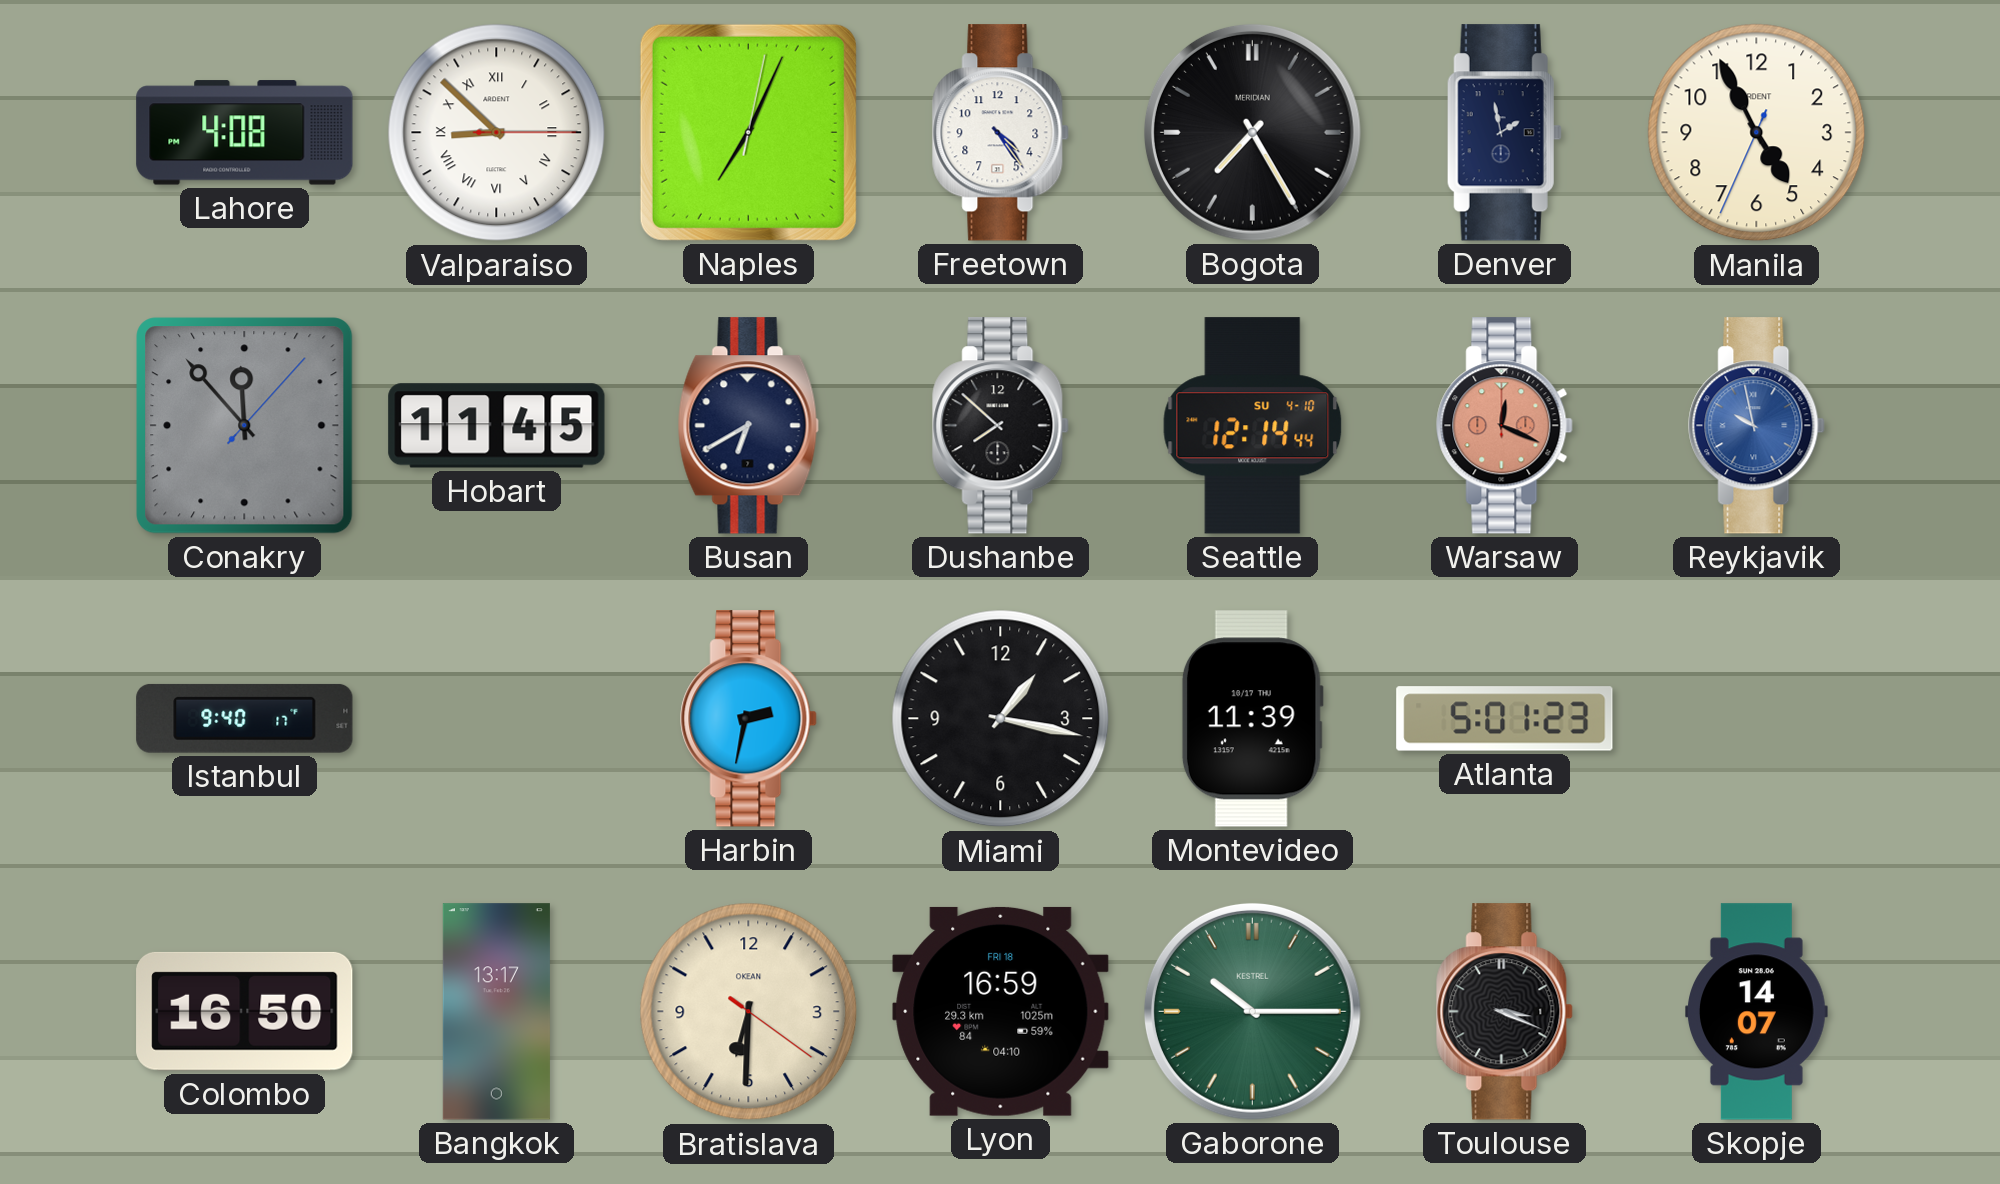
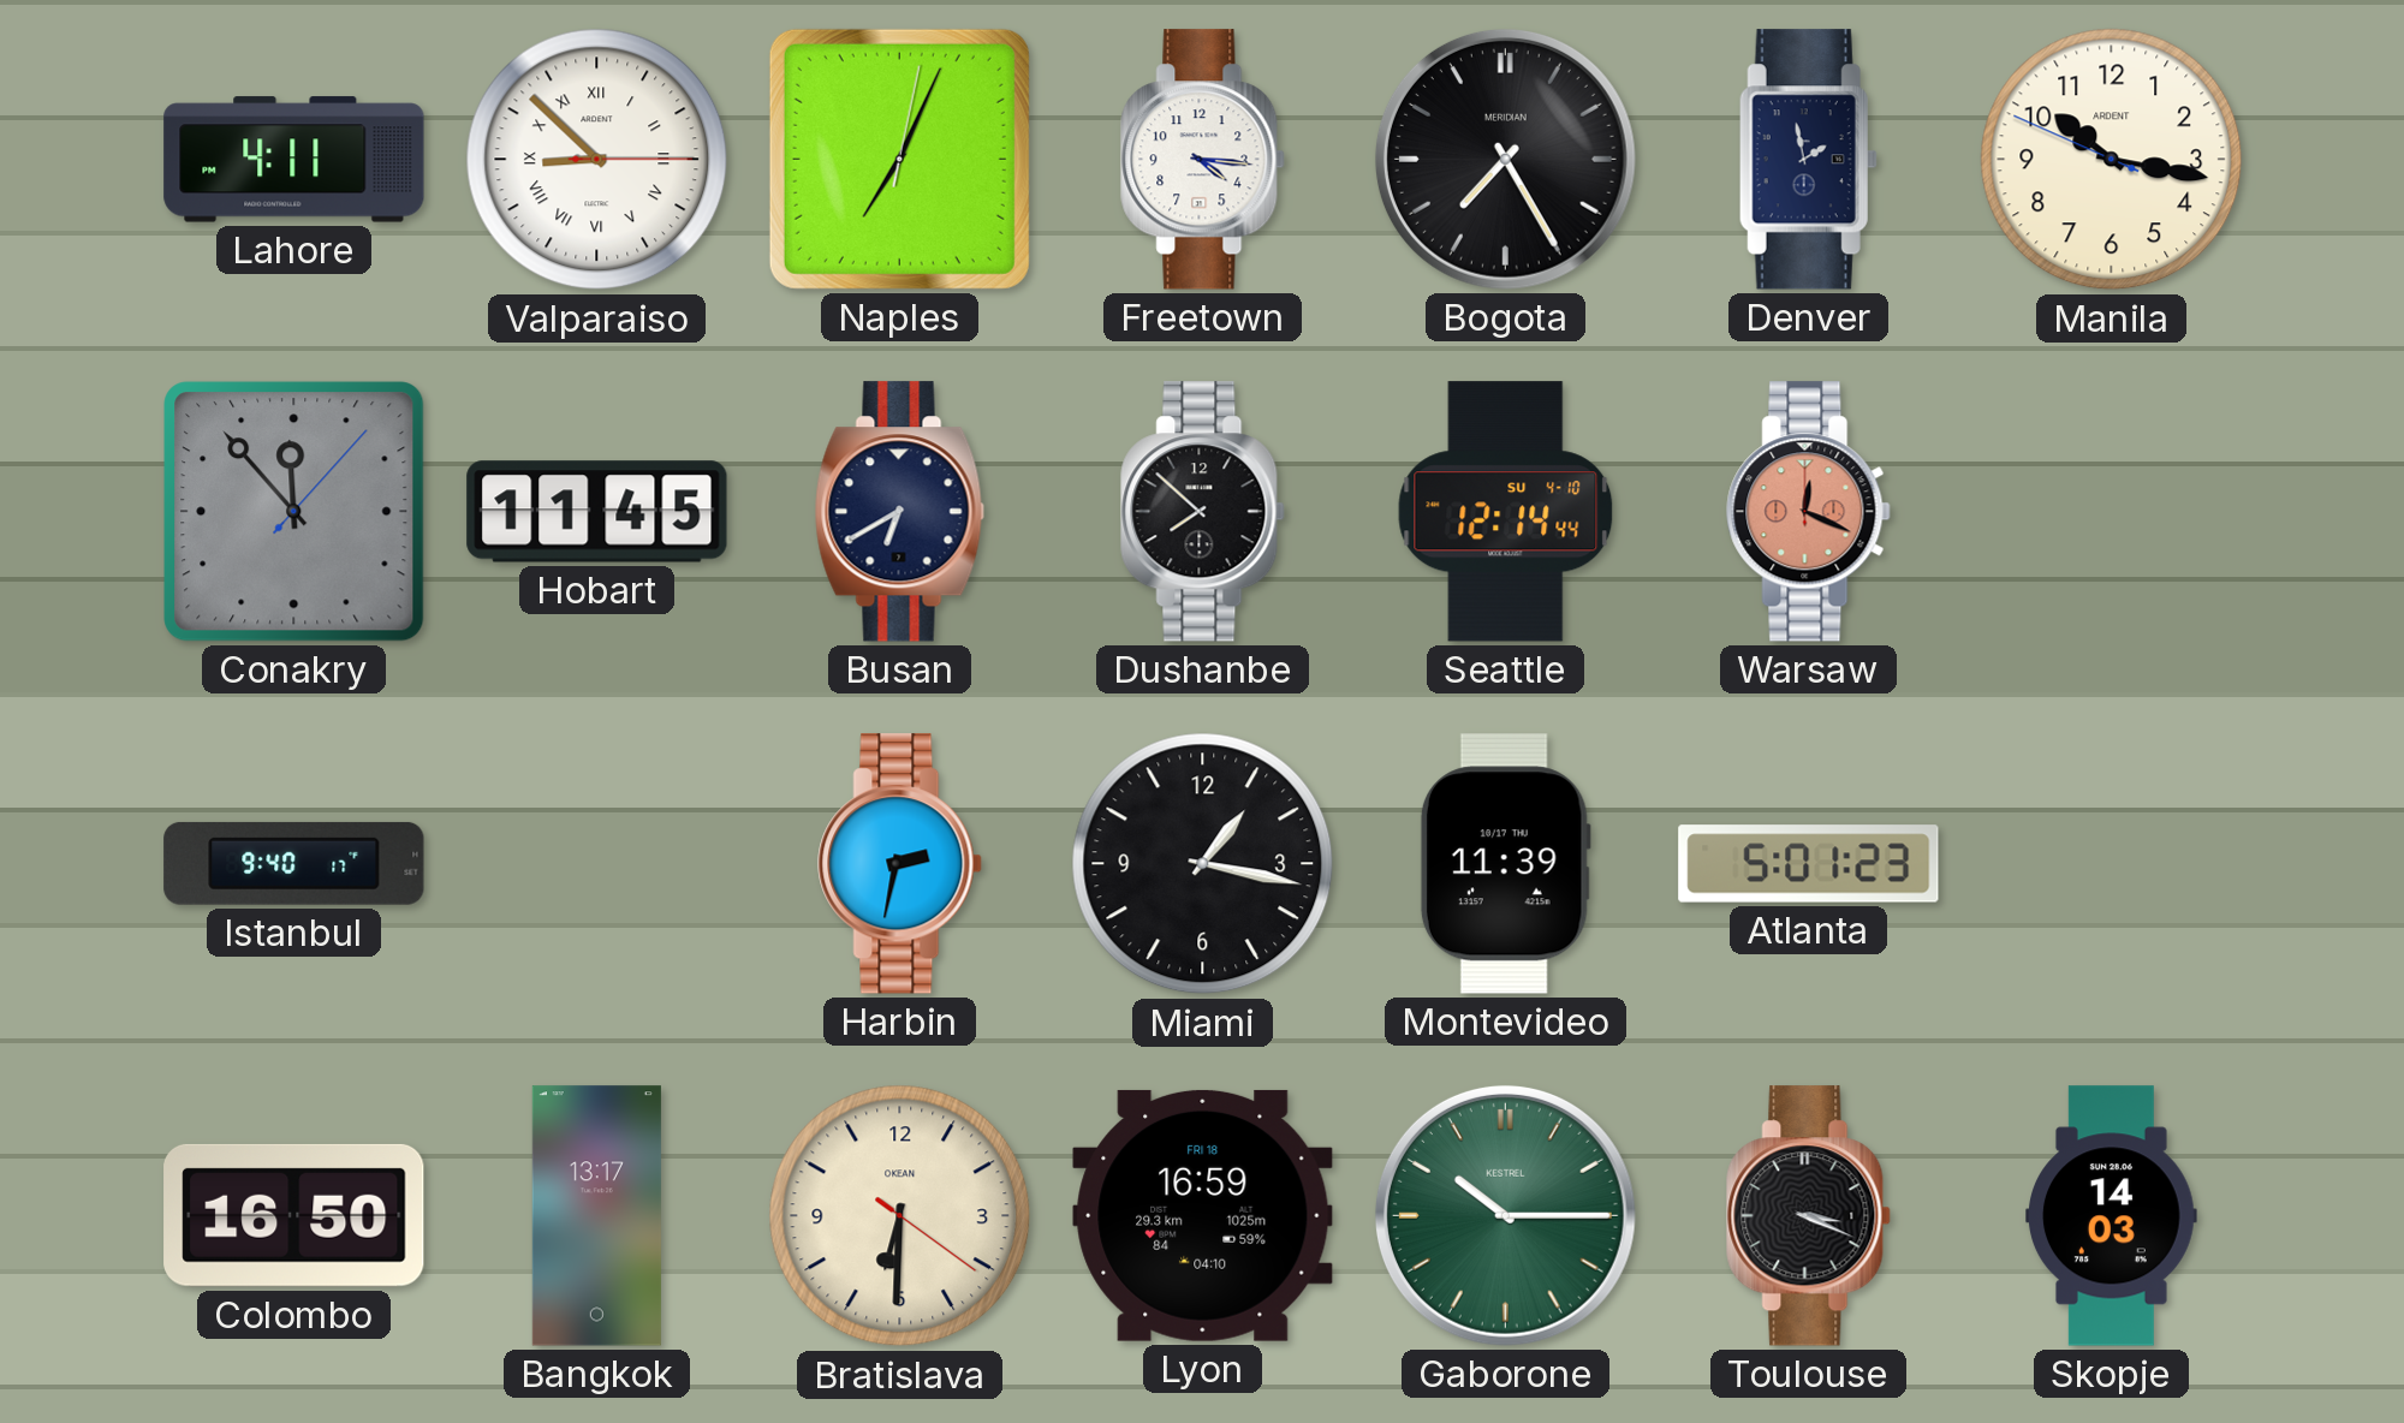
Lahore: 4:08 -> 4:11 (294, 160)
Freetown: 4:24 -> 4:16 (1203, 160)
Manila: 4:55 -> 10:16 (2112, 160)
Reykjavik: 9:58 -> none (1757, 426)
Skopje: 14:07 -> 14:03 (2112, 1216)
